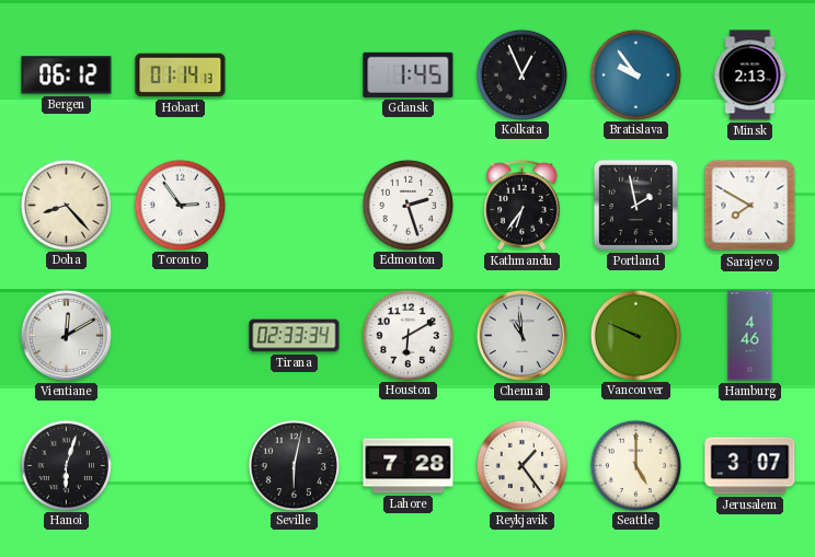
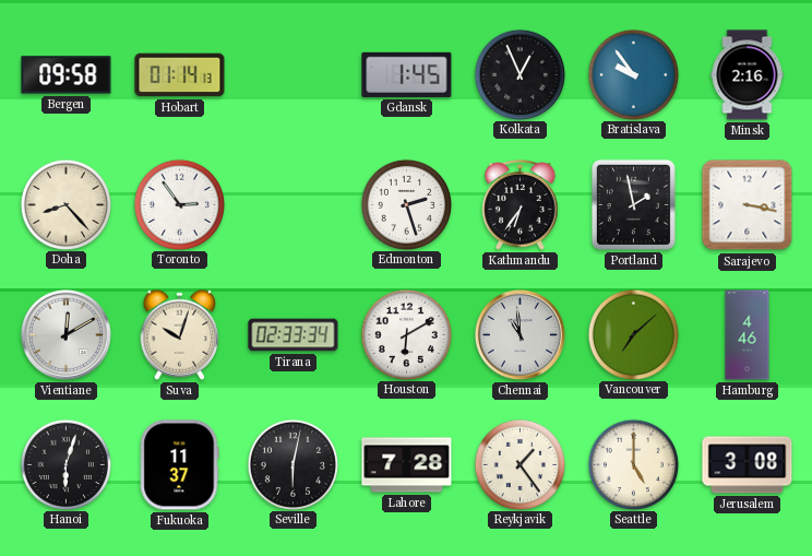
Bergen: 06:12 -> 09:58 (67, 75)
Minsk: 2:13 -> 2:16 (748, 75)
Sarajevo: 7:50 -> 3:17 (748, 205)
Suva: none -> 10:03 (180, 334)
Vancouver: 9:49 -> 7:08 (633, 334)
Fukuoka: none -> 11:37 (180, 465)
Jerusalem: 3:07 -> 3:08 (748, 465)
